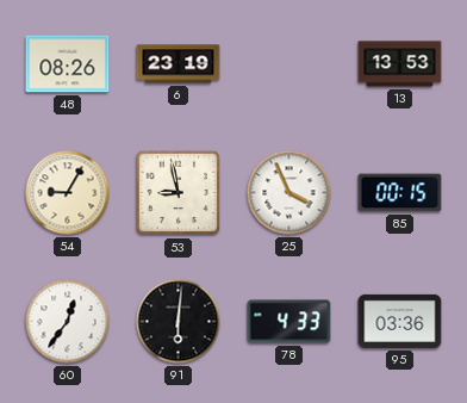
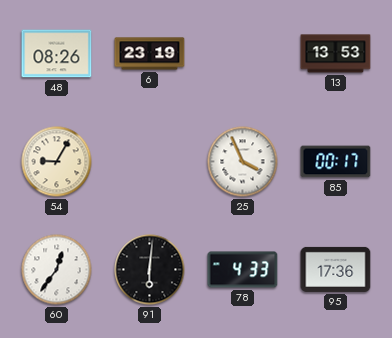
53: 8:58 -> none (179, 193)
85: 00:15 -> 00:17 (336, 162)
95: 03:36 -> 17:36 (336, 269)
